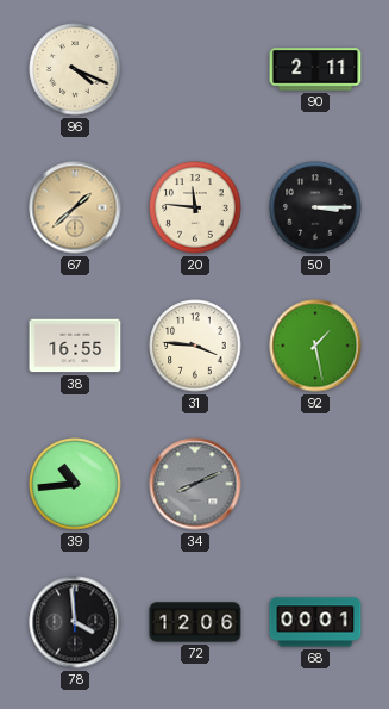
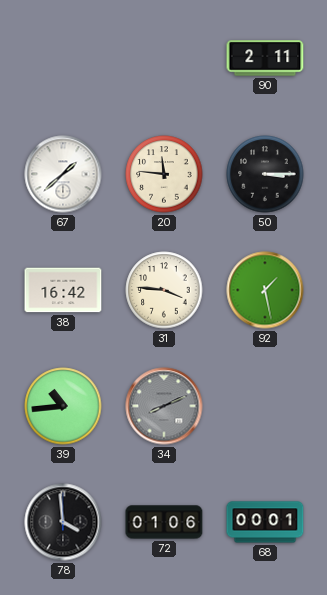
96: 4:19 -> none (75, 69)
67 dial: champagne -> white (63, 174)
38: 16:55 -> 16:42 (63, 290)
72: 12:06 -> 01:06 (164, 522)
